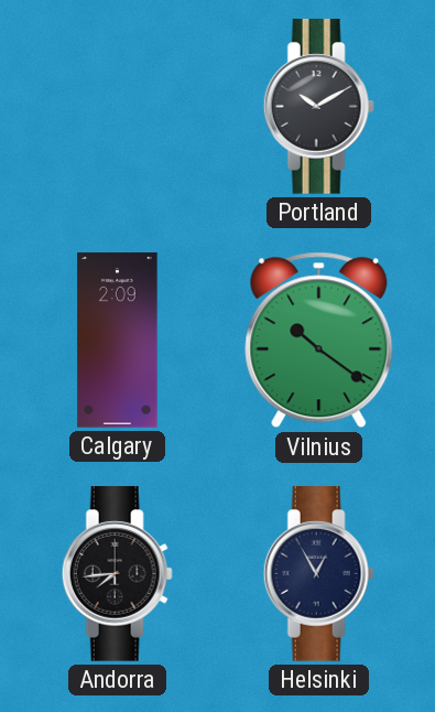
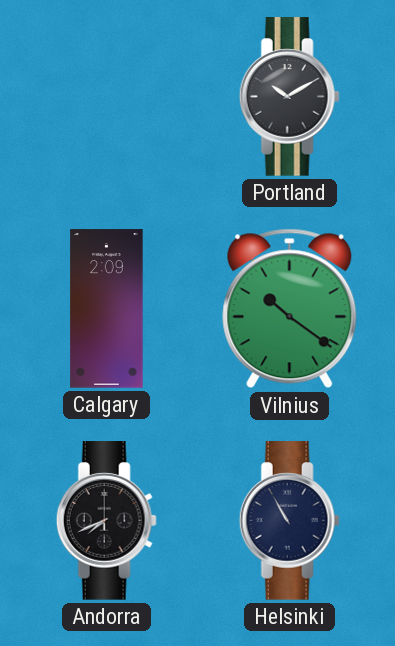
Andorra: 7:44 -> 7:41 (106, 521)
Helsinki: 12:55 -> 10:55 (289, 521)
